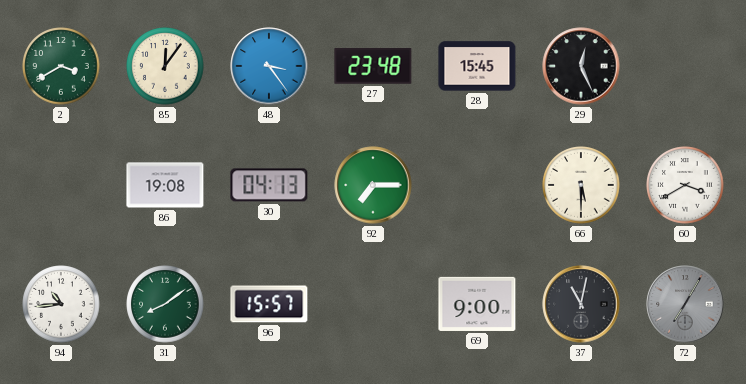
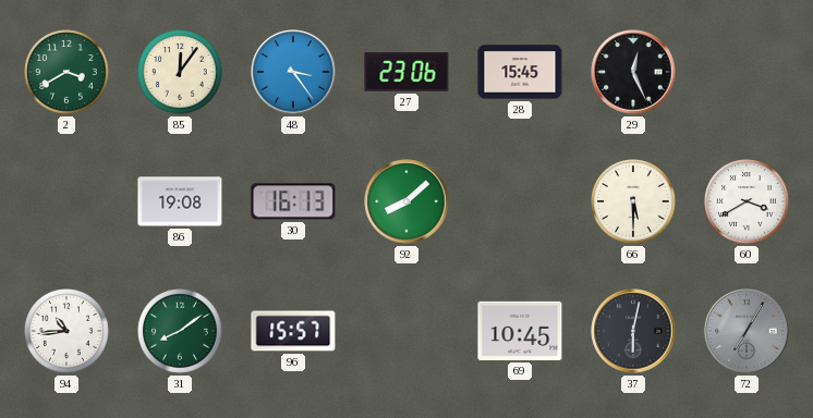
27: 23:48 -> 23:06 (406, 73)
30: 04:13 -> 16:13 (293, 201)
92: 7:15 -> 8:08 (406, 201)
69: 9:00 -> 10:45 (520, 331)
37: 11:02 -> 6:02 (633, 331)
